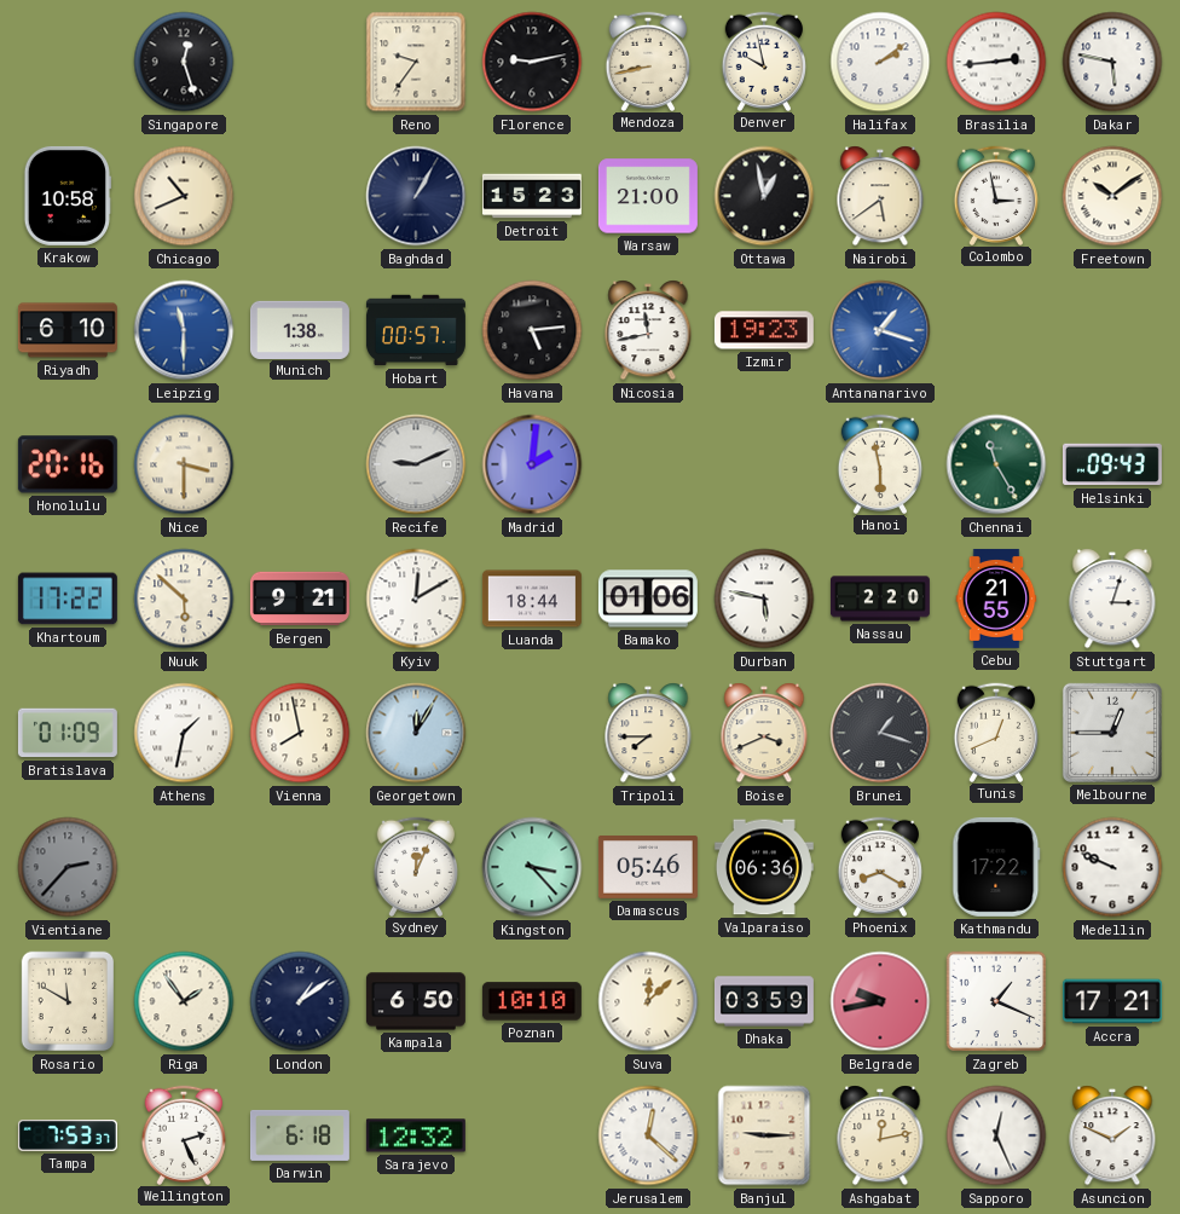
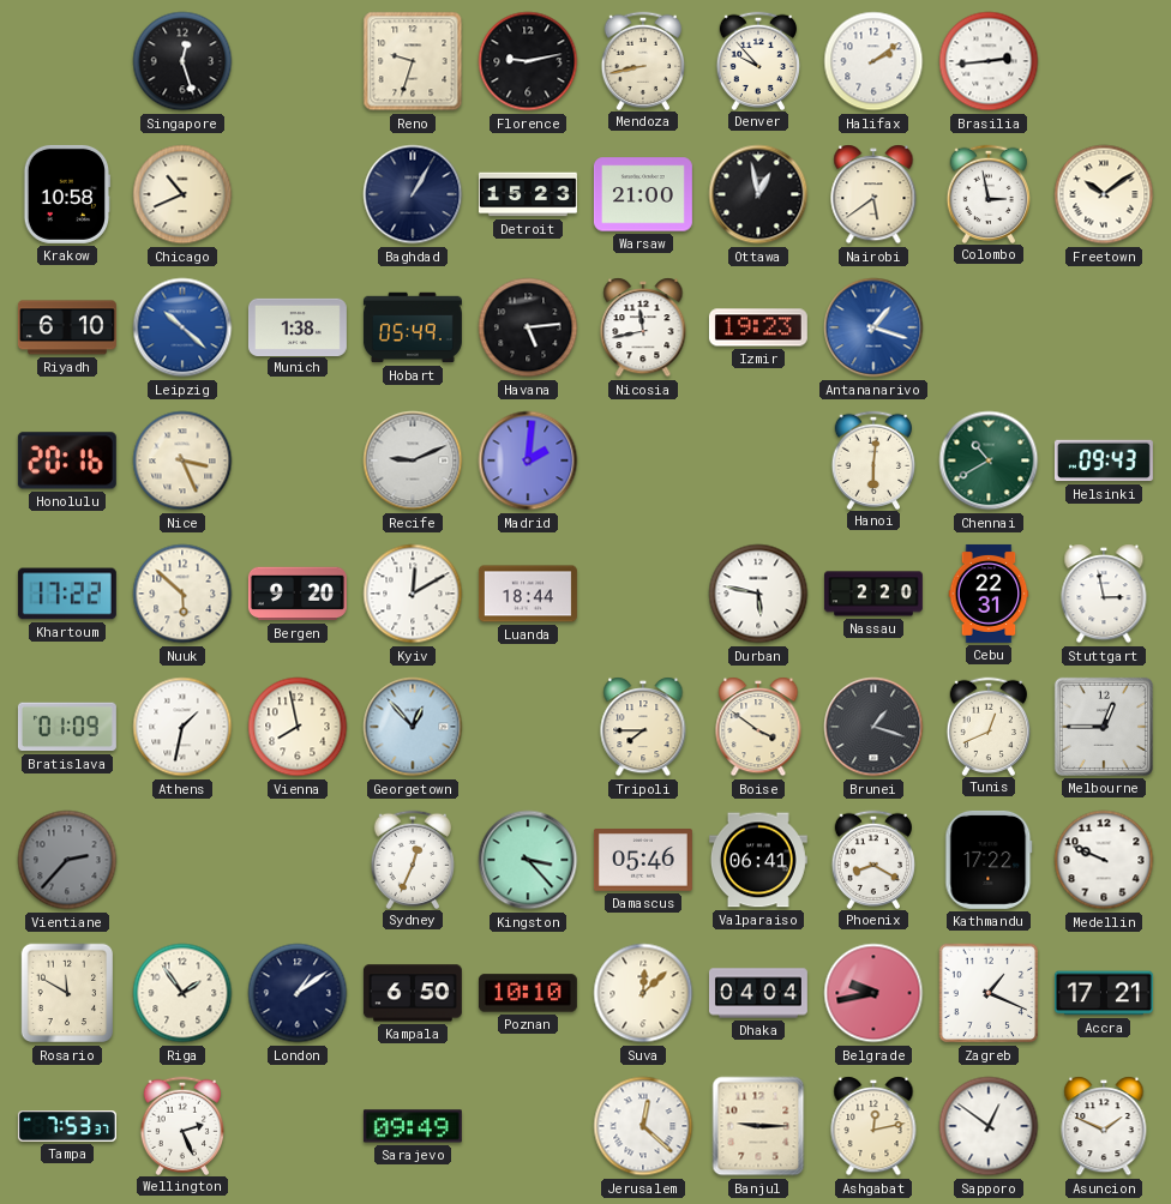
Reno: 9:36 -> 9:33 (413, 61)
Denver: 9:58 -> 9:53 (757, 60)
Dakar: 5:47 -> none (1112, 62)
Leipzig: 11:30 -> 10:22 (182, 327)
Hobart: 00:57 -> 05:49 (413, 327)
Nice: 3:30 -> 3:26 (182, 460)
Hanoi: 5:58 -> 6:01 (872, 459)
Chennai: 11:25 -> 10:40 (989, 460)
Bergen: 9:21 -> 9:20 (298, 594)
Bamako: 01:06 -> none (648, 599)
Cebu: 21:55 -> 22:31 (989, 594)
Stuttgart: 3:03 -> 2:58 (1104, 594)
Georgetown: 12:05 -> 12:53 (413, 727)
Boise: 3:41 -> 3:51 (758, 727)
Sydney: 12:04 -> 12:34 (412, 859)
Valparaiso: 06:36 -> 06:41 (758, 860)
Dhaka: 03:59 -> 04:04 (758, 993)
Darwin: 6:18 -> none (300, 1135)
Sarajevo: 12:32 -> 09:49 (413, 1126)
Sapporo: 12:26 -> 12:51 (989, 1126)
